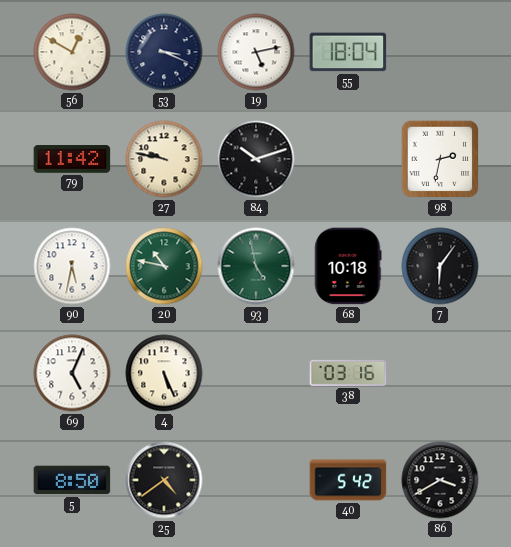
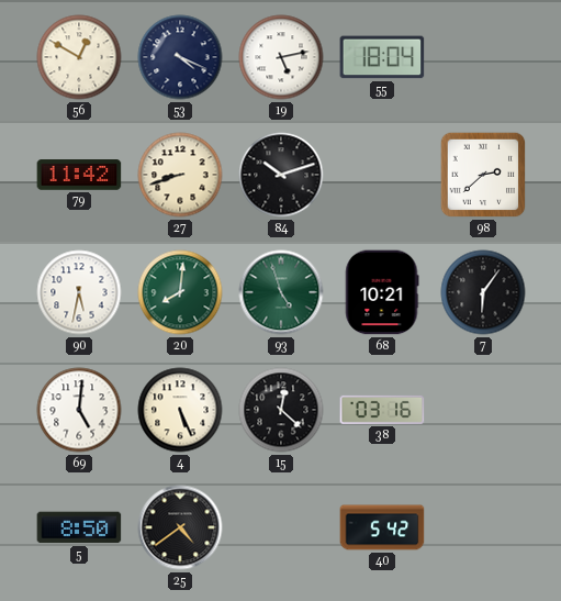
53: 3:19 -> 4:19 (180, 57)
27: 9:47 -> 8:42 (180, 175)
98: 2:32 -> 2:38 (483, 175)
20: 10:47 -> 8:01 (180, 292)
93: 4:58 -> 4:57 (281, 292)
68: 10:18 -> 10:21 (382, 292)
69: 5:04 -> 5:01 (79, 410)
15: none -> 12:22 (281, 410)
86: 3:40 -> none (440, 480)
